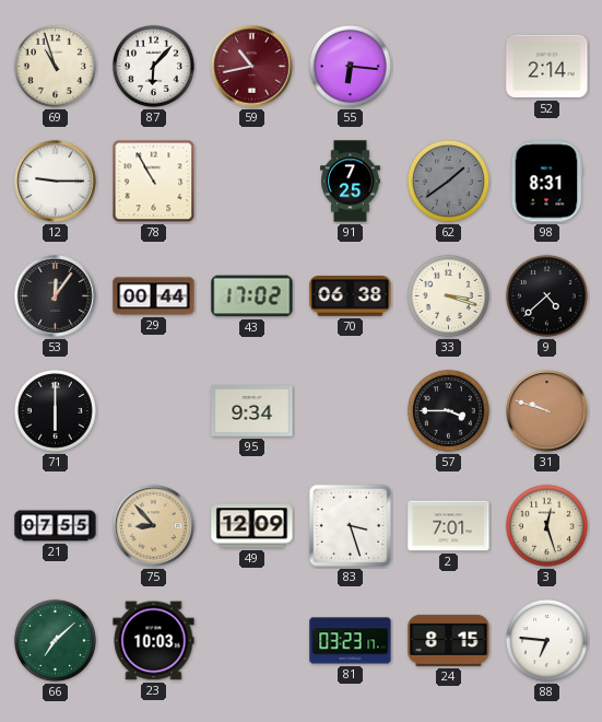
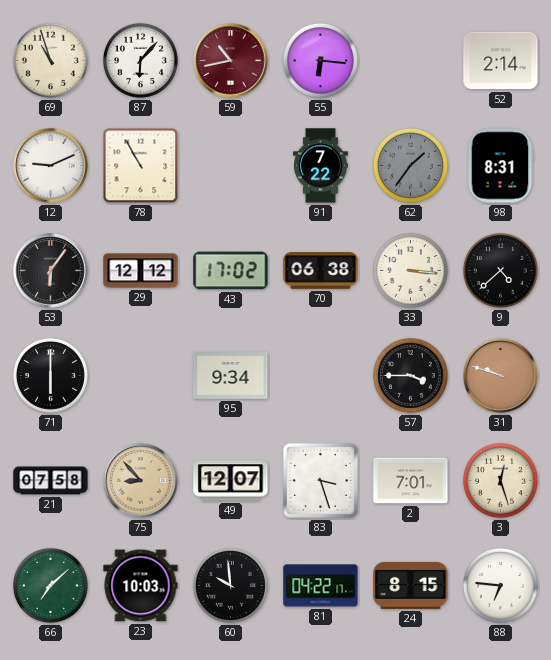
12: 9:15 -> 9:11 (51, 166)
91: 7:25 -> 7:22 (321, 166)
62: 1:39 -> 1:36 (410, 165)
53: 12:06 -> 6:06 (51, 271)
29: 00:44 -> 12:12 (141, 271)
33: 3:18 -> 3:16 (410, 270)
21: 07:55 -> 07:58 (51, 481)
49: 12:09 -> 12:07 (231, 481)
60: none -> 9:59 (230, 585)
81: 03:23 -> 04:22 (321, 586)
